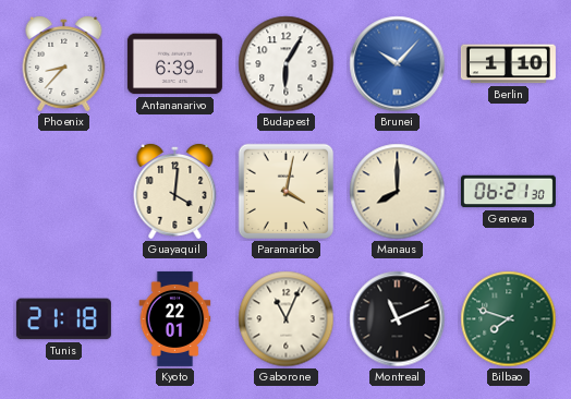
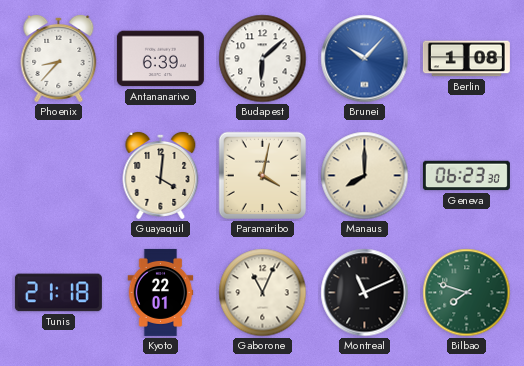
Budapest: 6:05 -> 6:08 (263, 59)
Berlin: 1:10 -> 1:08 (466, 59)
Geneva: 06:21 -> 06:23 (466, 176)
